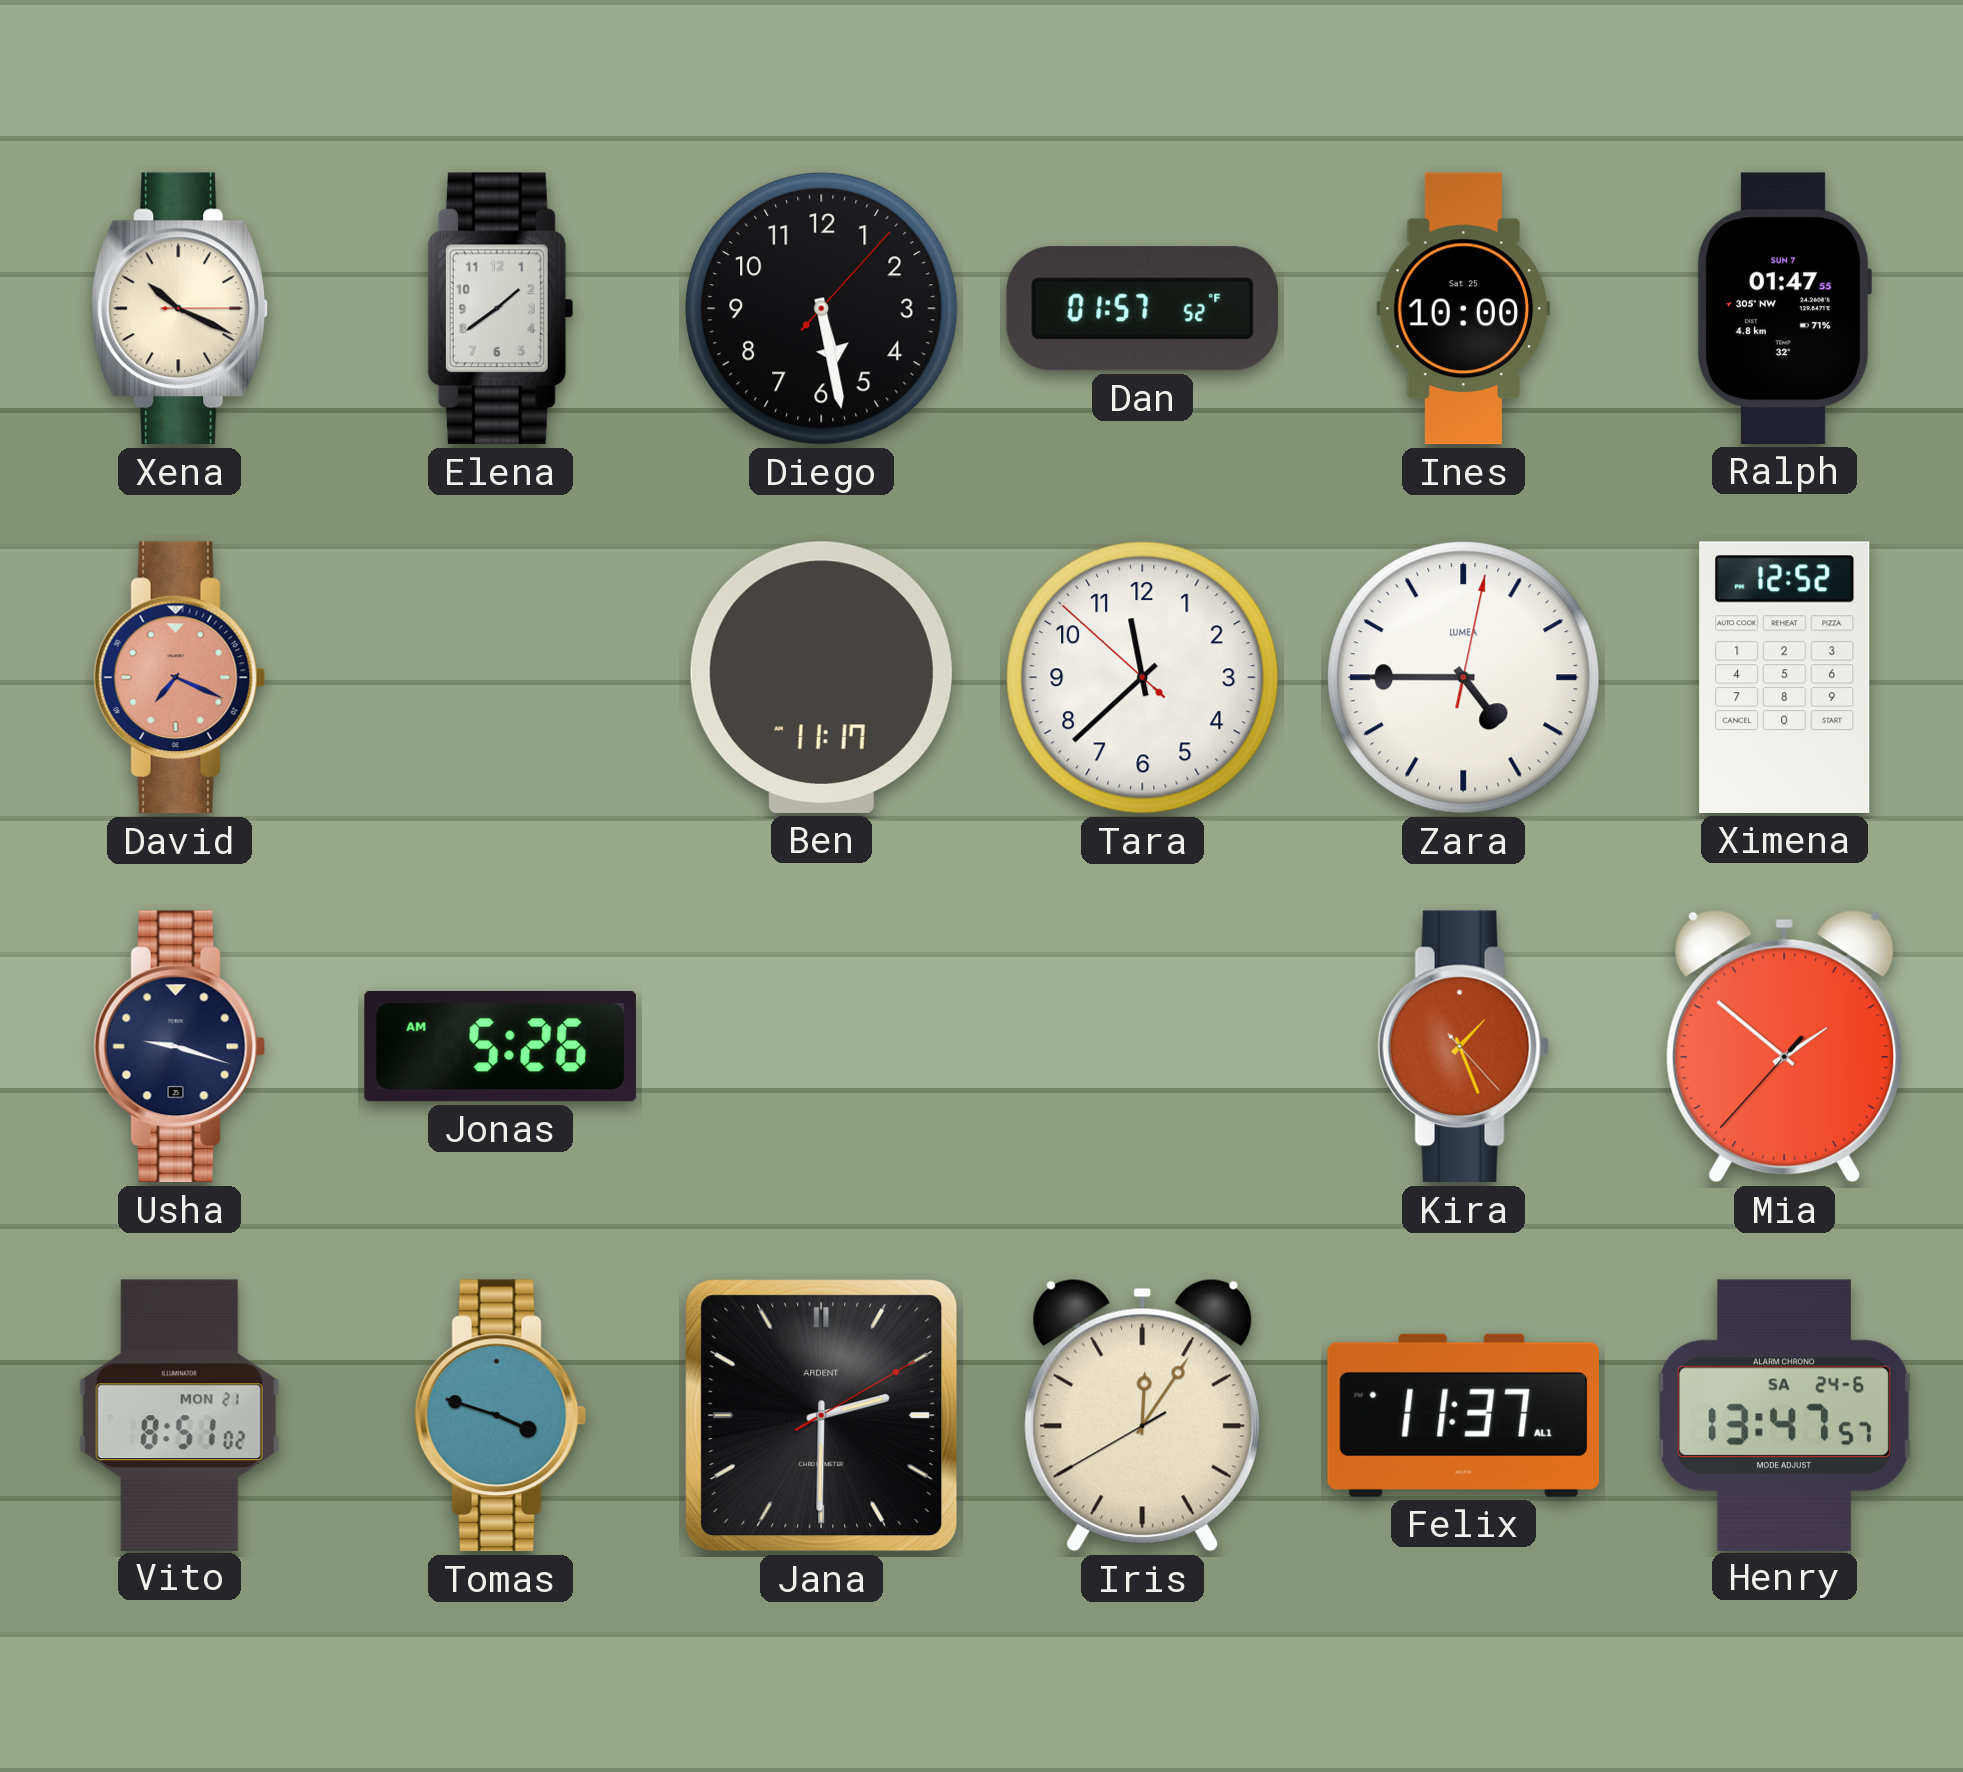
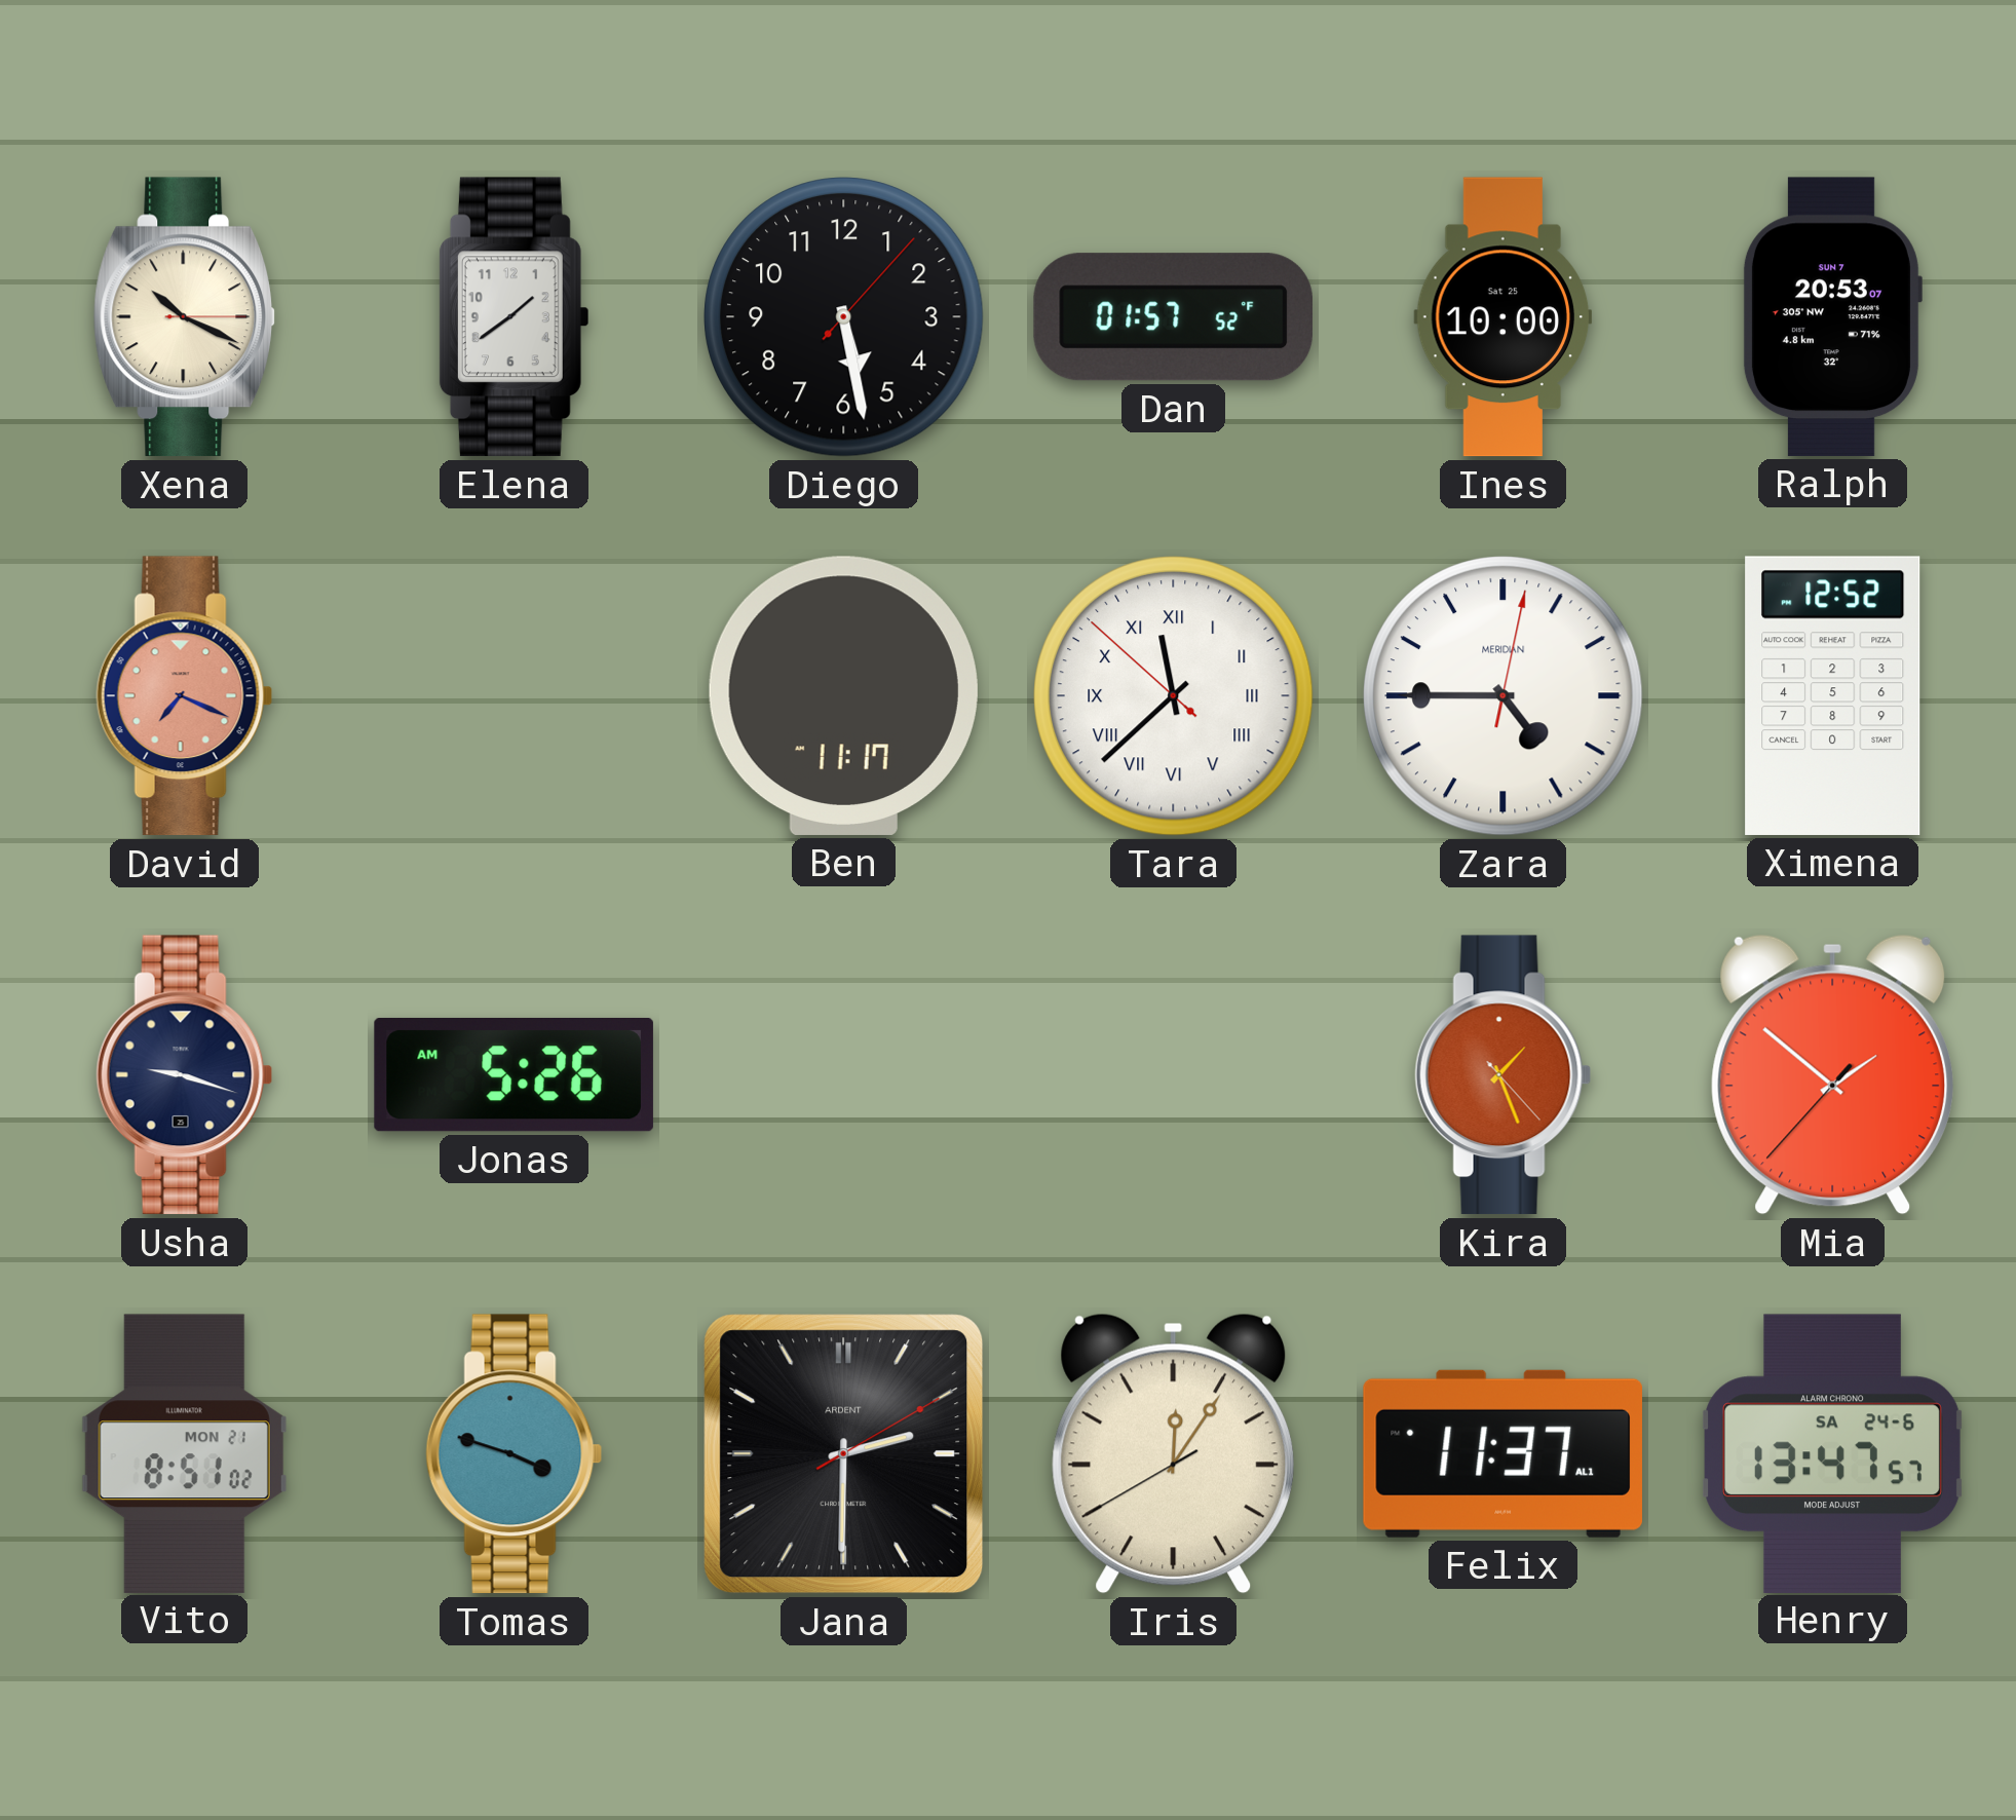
Ralph: 01:47 -> 20:53 (1832, 316)
Tara numerals: Arabic -> Roman (1174, 696)
Zara brand: LUMEA -> MERIDIAN (1504, 696)
